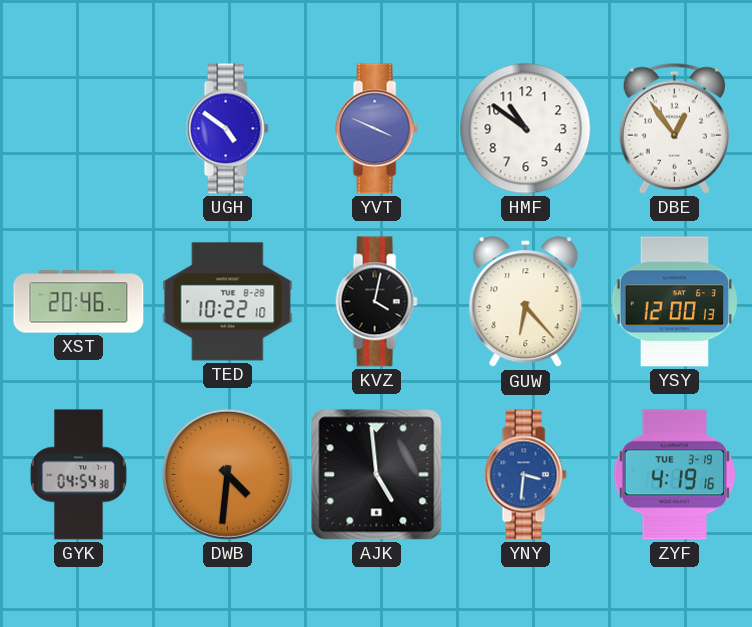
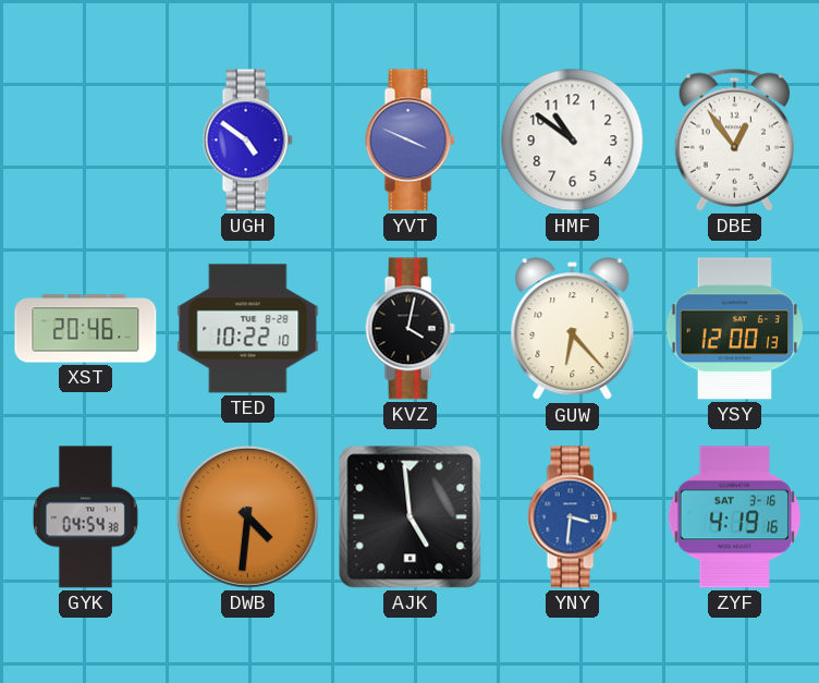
ZYF date: TUE 3-19 -> SAT 3-16 (734, 517)
